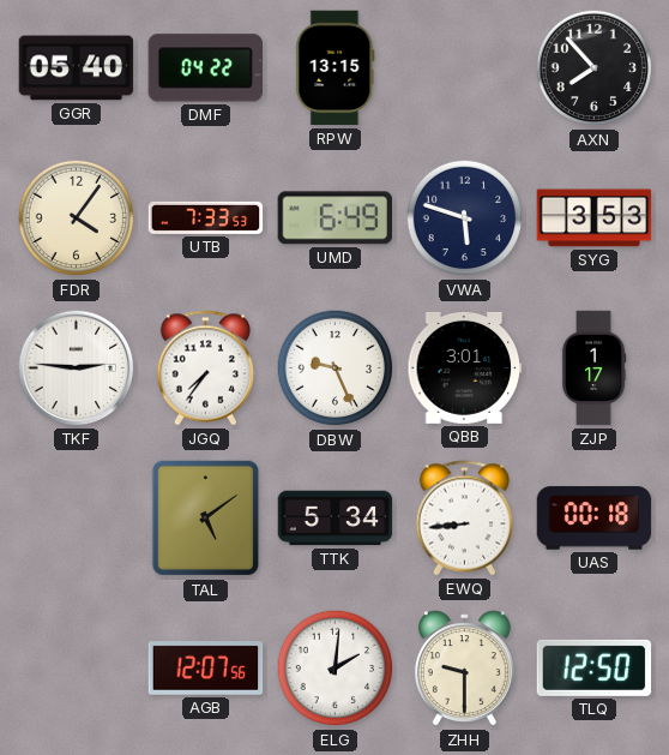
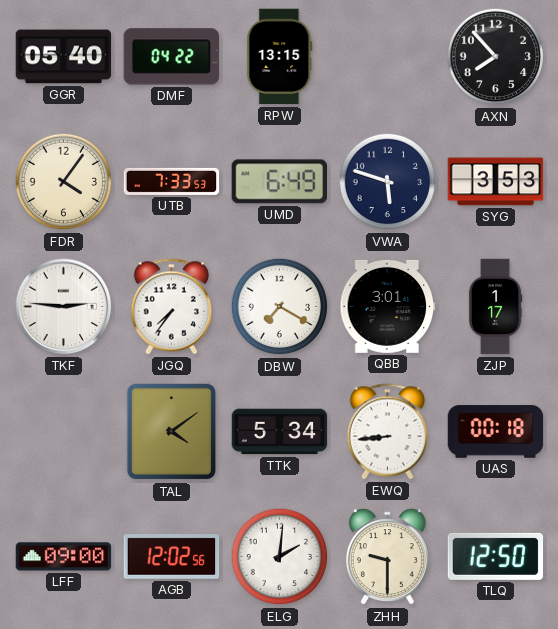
DBW: 9:26 -> 7:20 (280, 307)
TAL: 5:09 -> 4:09 (172, 432)
LFF: none -> 09:00 (64, 557)
AGB: 12:07 -> 12:02 (172, 557)
